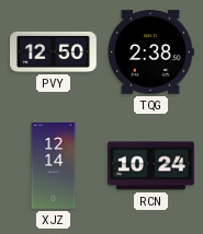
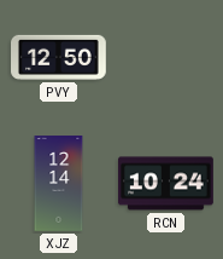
TQG: 2:38 -> none (150, 52)
